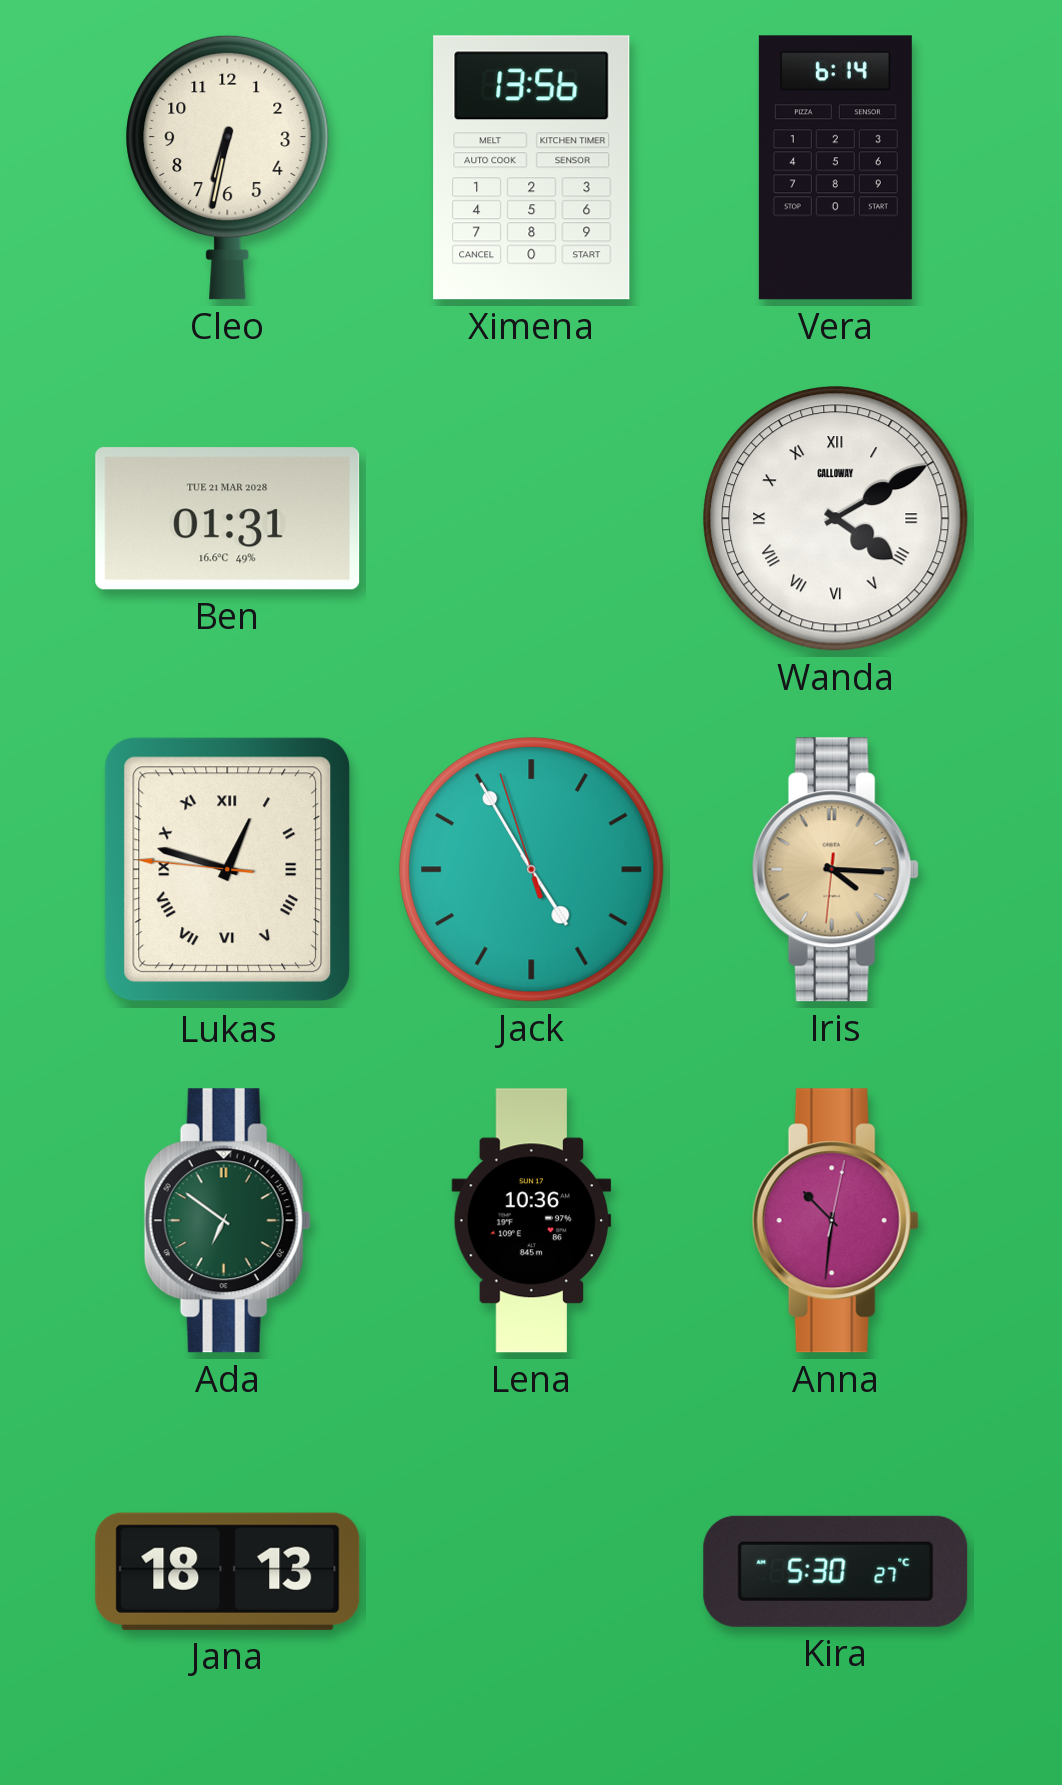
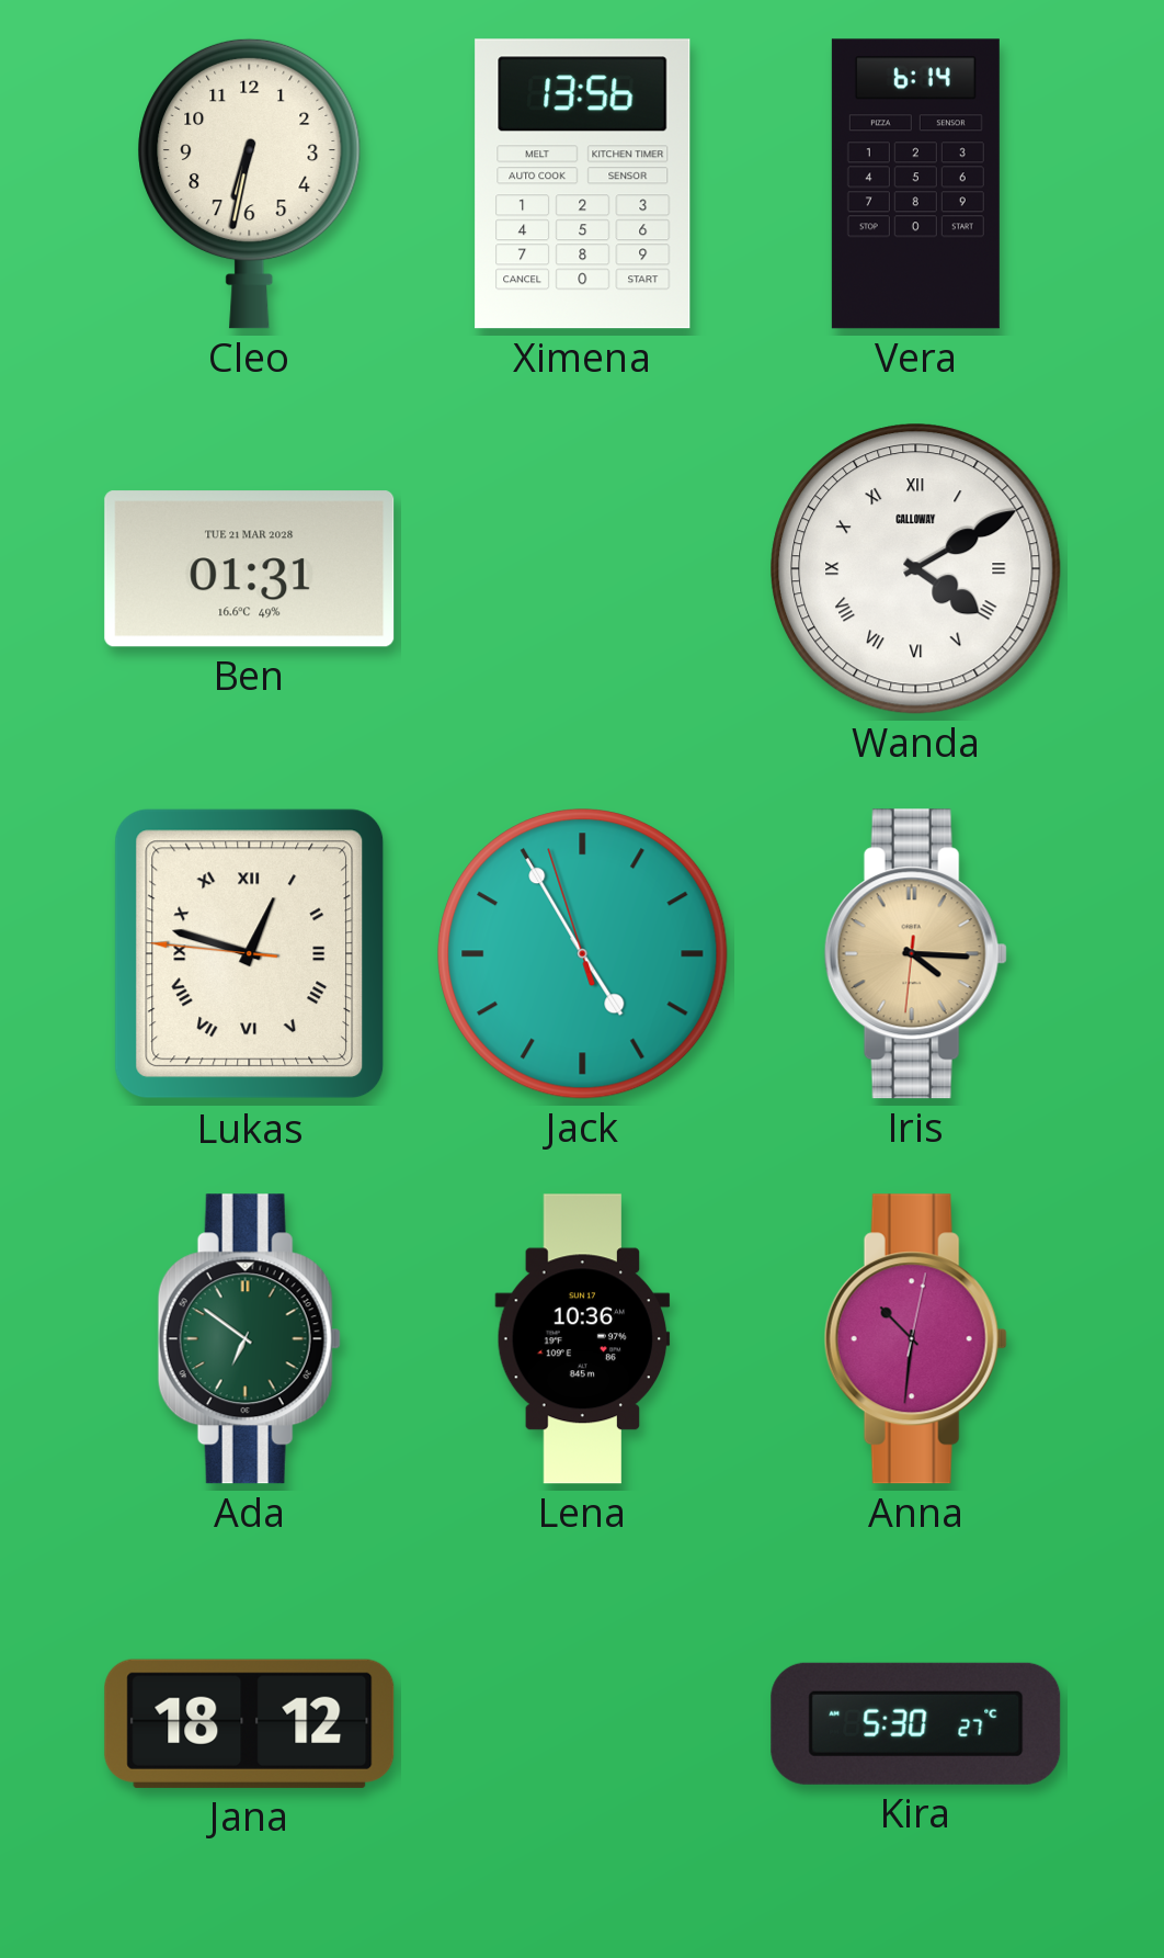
Jana: 18:13 -> 18:12 (250, 1723)
